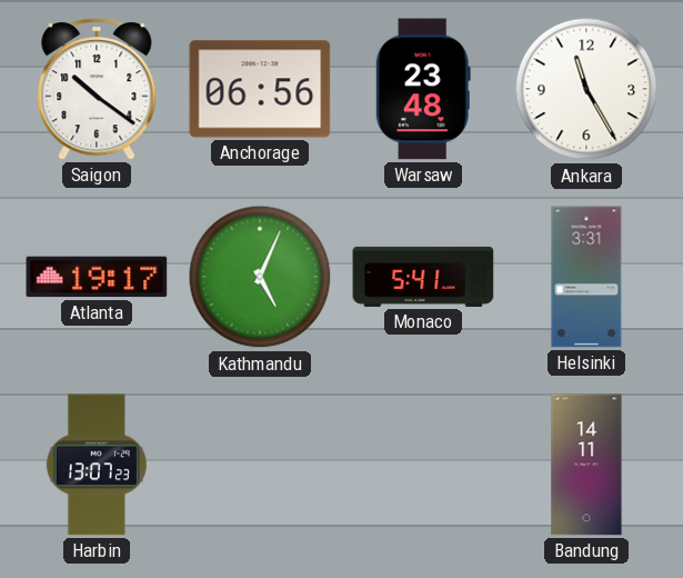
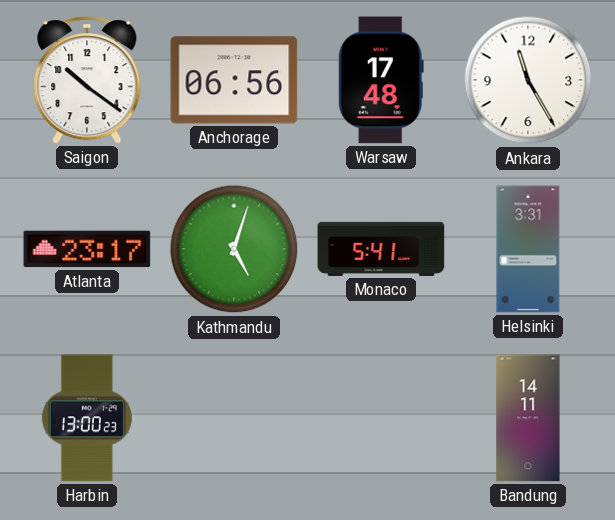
Warsaw: 23:48 -> 17:48 (381, 80)
Atlanta: 19:17 -> 23:17 (87, 249)
Kathmandu: 5:04 -> 5:03 (234, 249)
Harbin: 13:07 -> 13:00 (87, 418)
